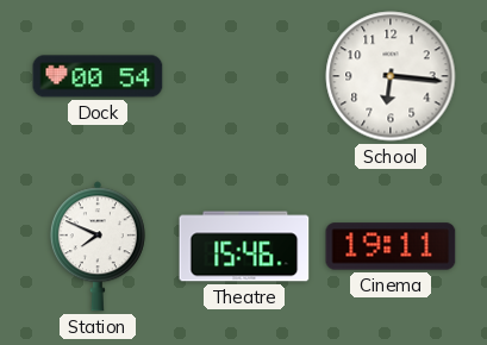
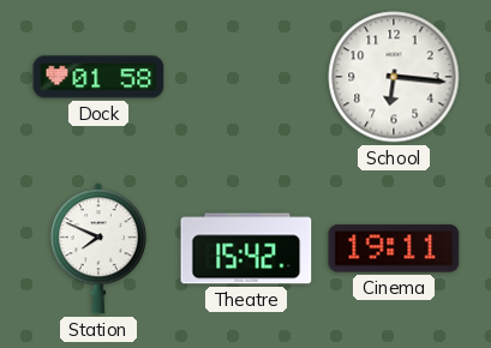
Dock: 00:54 -> 01:58 (98, 77)
Theatre: 15:46 -> 15:42 (246, 248)
